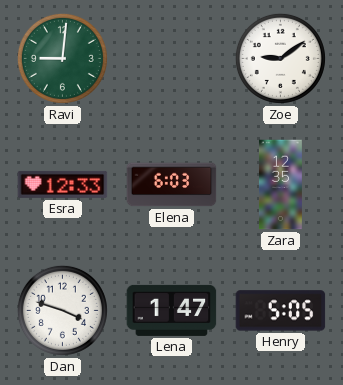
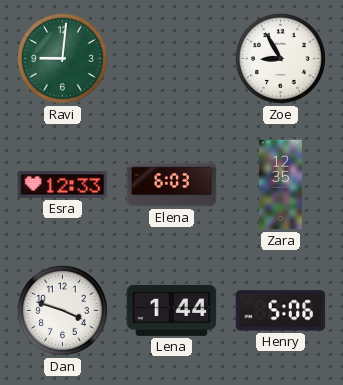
Zoe: 9:09 -> 8:55 (280, 58)
Lena: 1:47 -> 1:44 (172, 310)
Henry: 5:05 -> 5:06 (281, 311)
